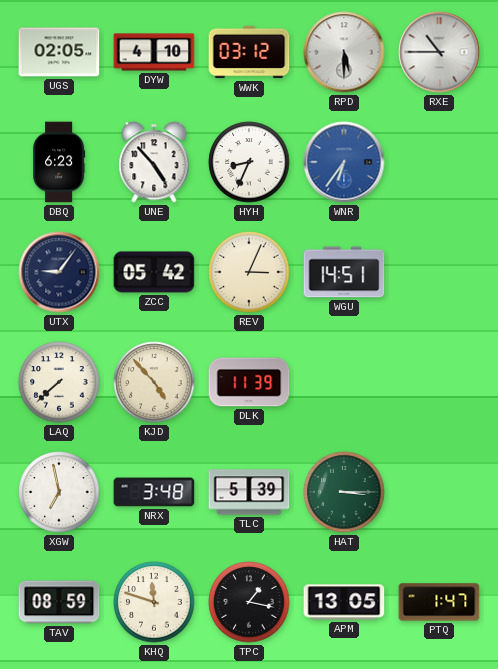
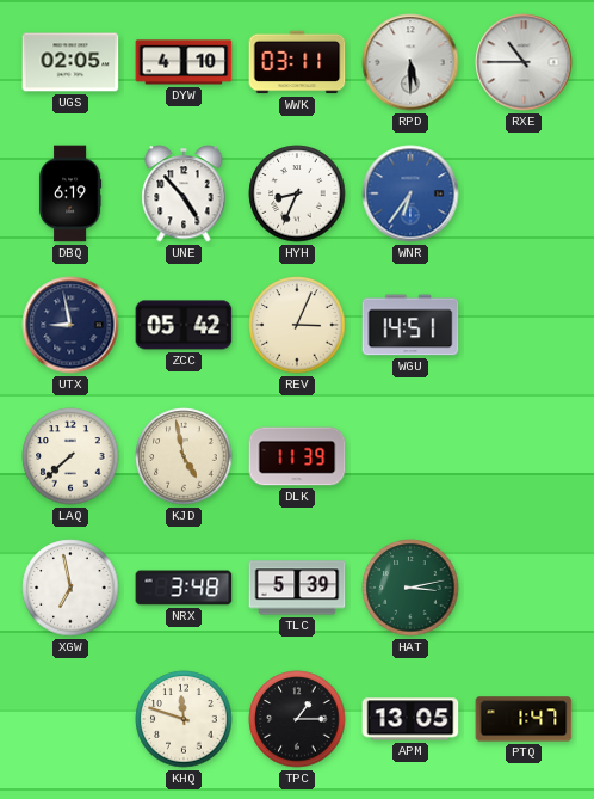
WWK: 03:12 -> 03:11 (297, 62)
DBQ: 6:23 -> 6:19 (72, 193)
UTX: 9:06 -> 8:58 (70, 325)
KJD: 4:53 -> 4:58 (184, 456)
HAT: 3:15 -> 3:13 (410, 588)
TAV: 08:59 -> none (59, 602)
TPC: 1:17 -> 1:15 (297, 719)
